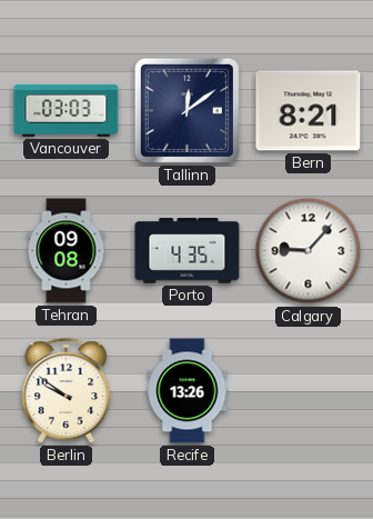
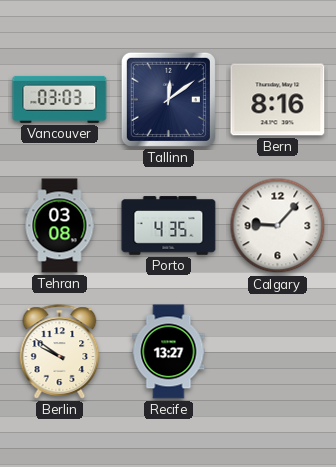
Bern: 8:21 -> 8:16 (278, 100)
Tehran: 09:08 -> 03:08 (60, 226)
Recife: 13:26 -> 13:27 (169, 352)
